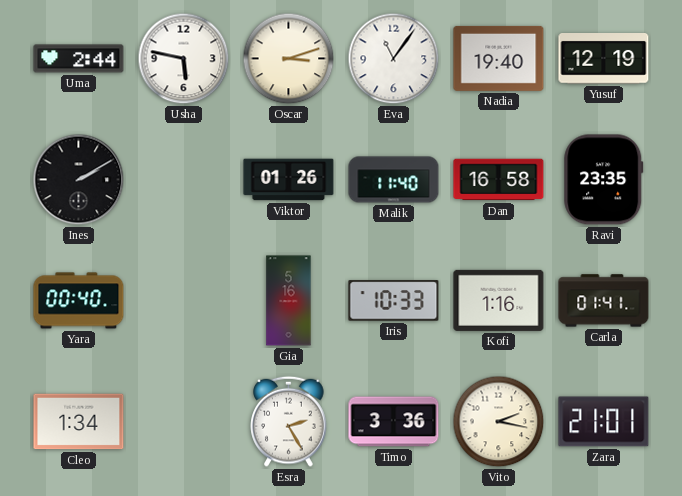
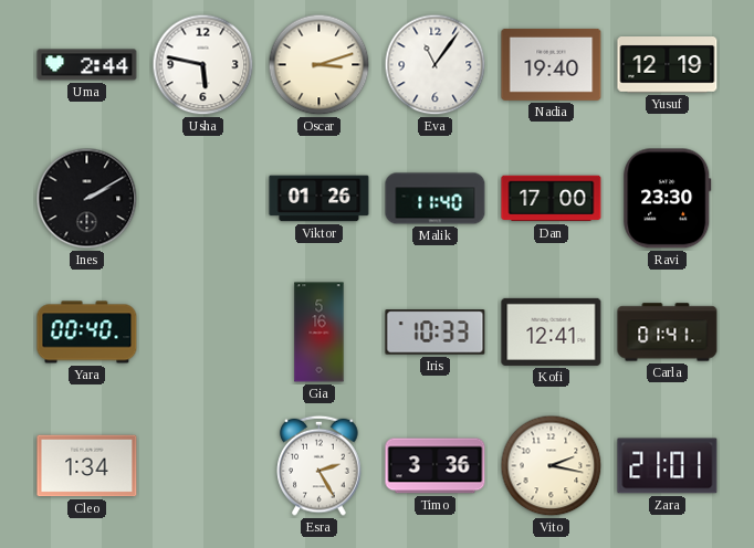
Dan: 16:58 -> 17:00 (552, 199)
Ravi: 23:35 -> 23:30 (668, 199)
Kofi: 1:16 -> 12:41 (552, 331)
